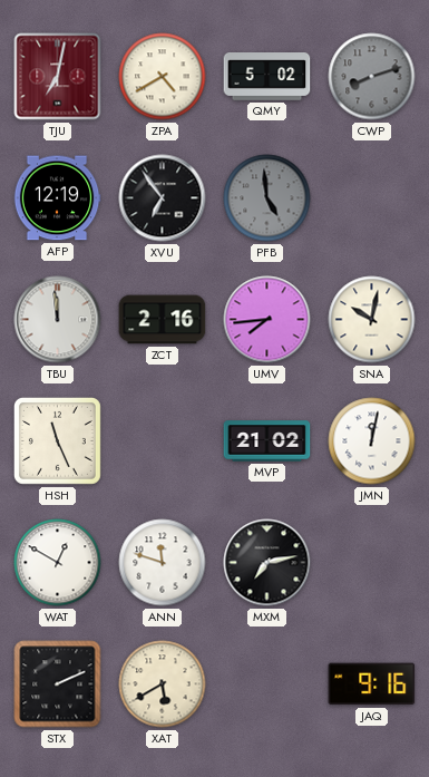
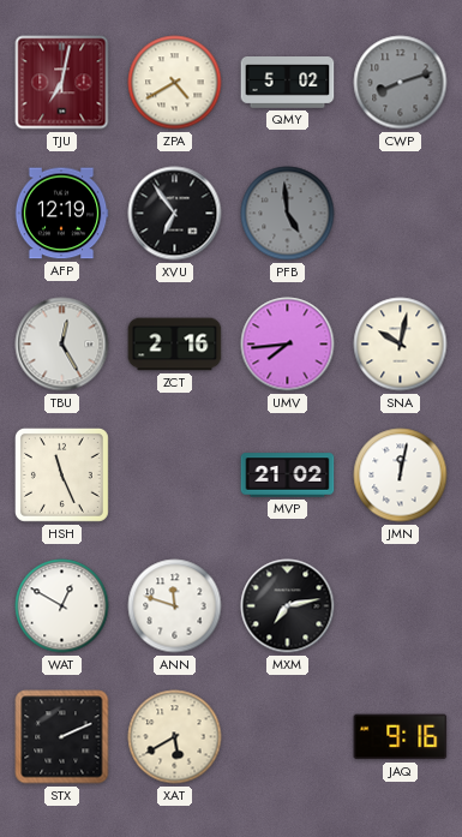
TBU: 11:59 -> 12:25 (62, 345)
